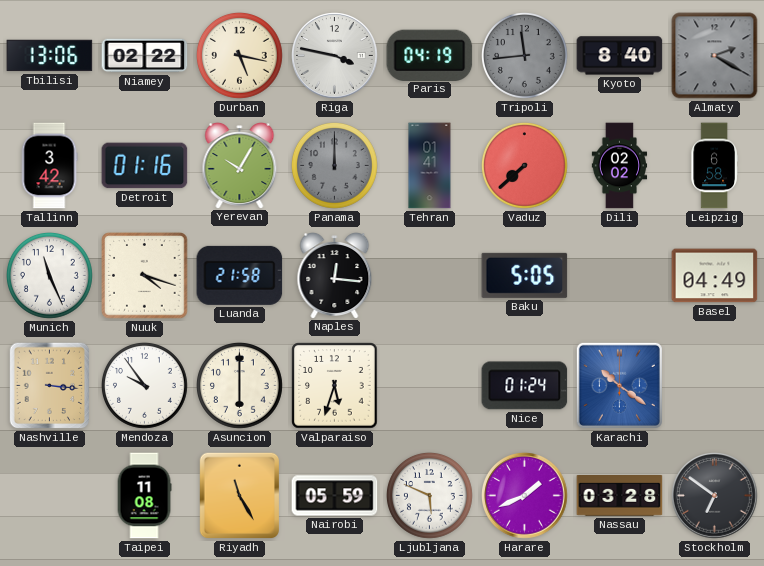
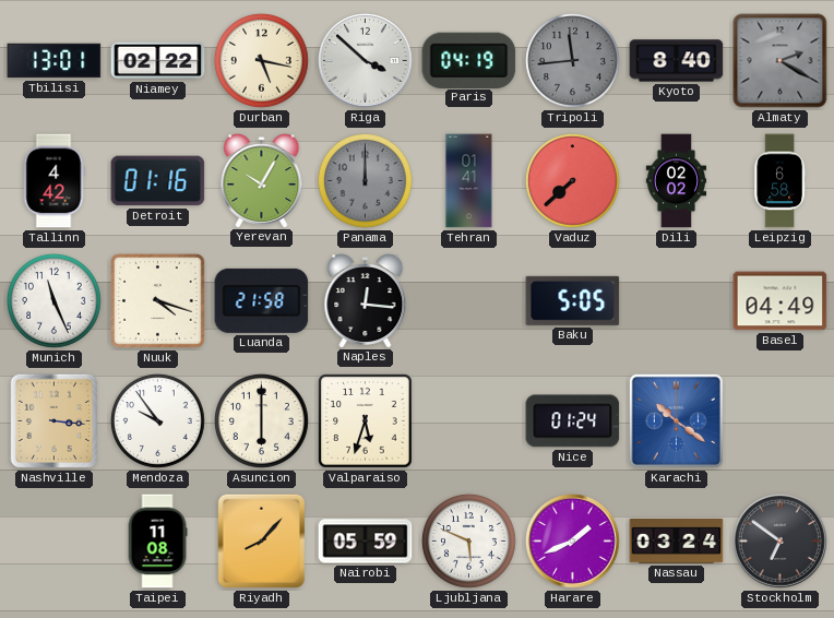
Tbilisi: 13:06 -> 13:01 (55, 61)
Riga: 3:47 -> 3:52 (366, 61)
Tallinn: 3:42 -> 4:42 (53, 181)
Riyadh: 11:25 -> 8:07 (262, 542)
Nassau: 03:28 -> 03:24 (677, 542)
